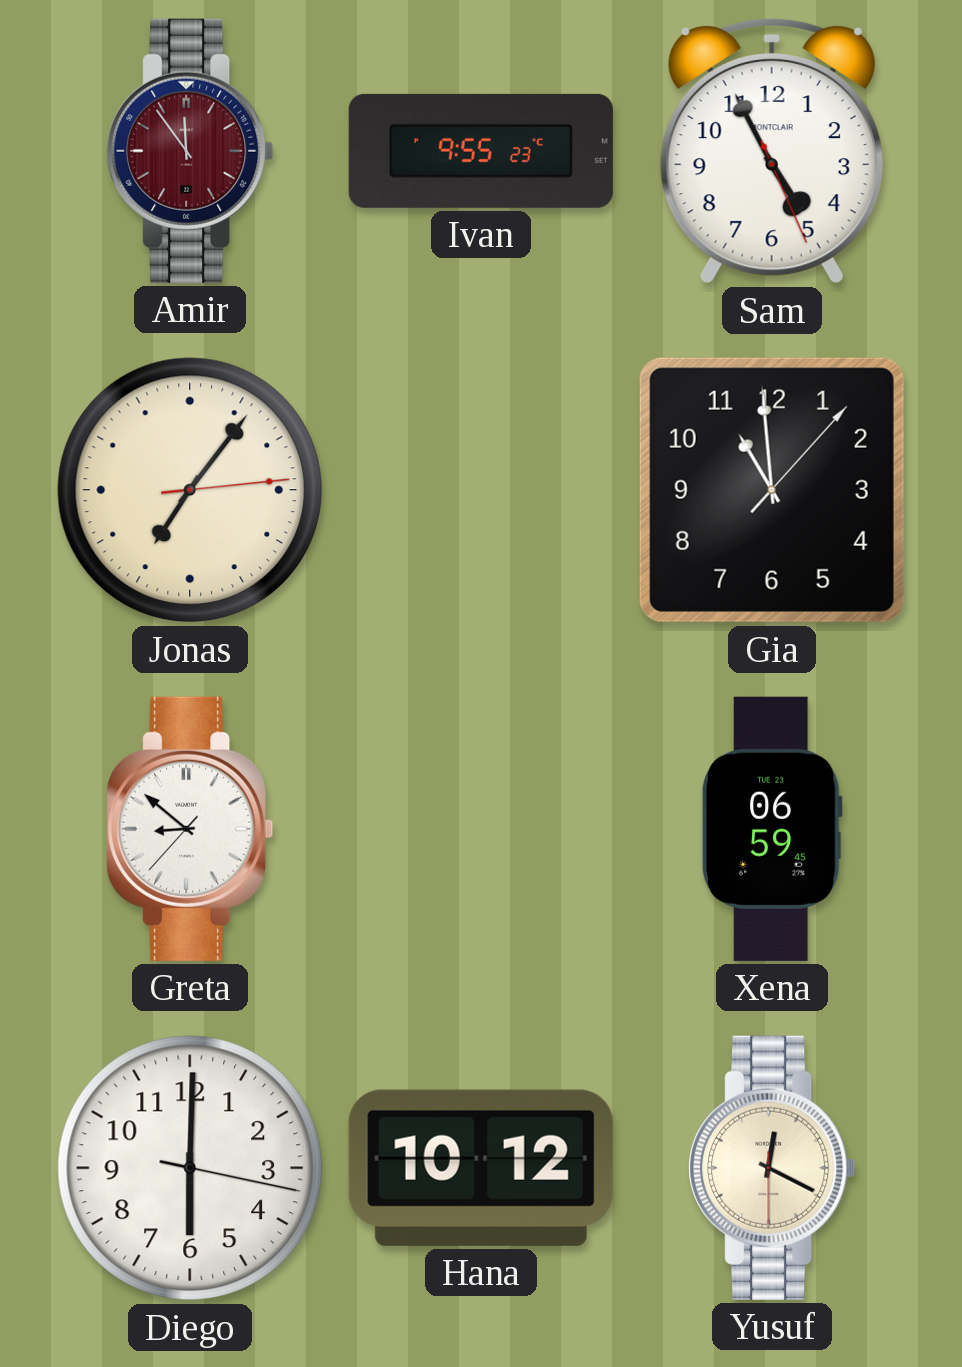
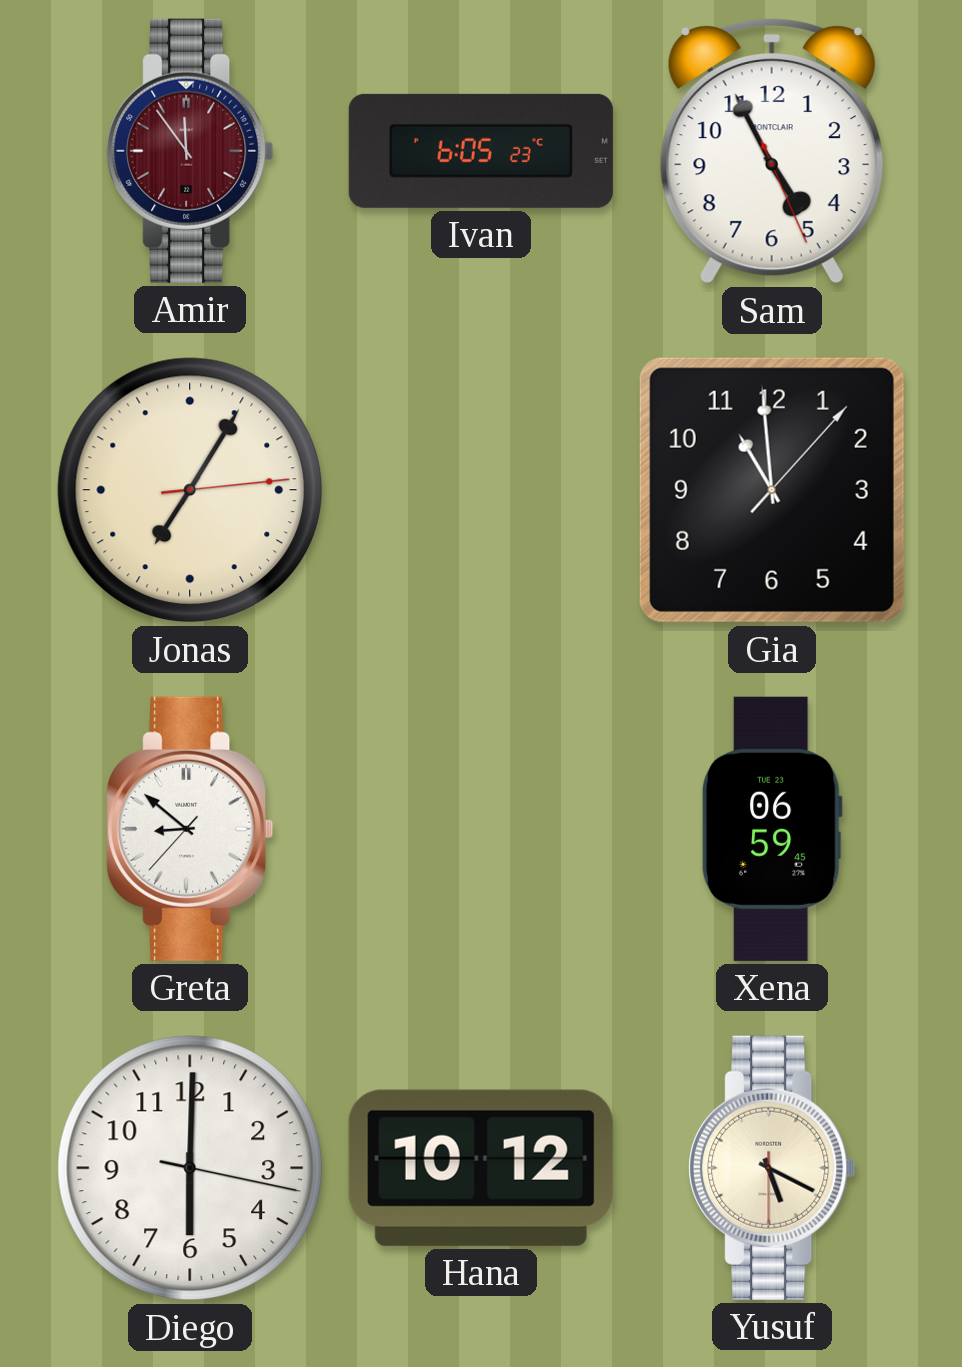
Ivan: 9:55 -> 6:05 (481, 151)
Jonas: 7:06 -> 7:05 (190, 490)
Yusuf: 12:19 -> 5:19 (772, 1168)
